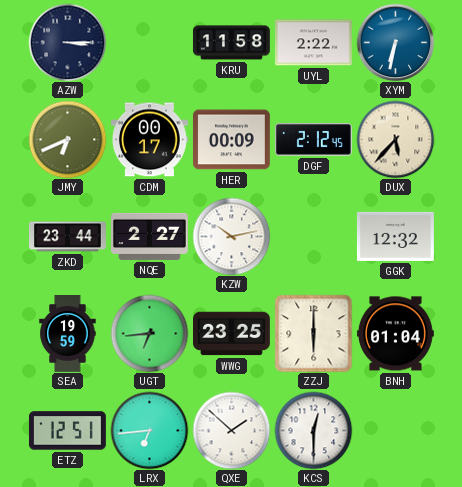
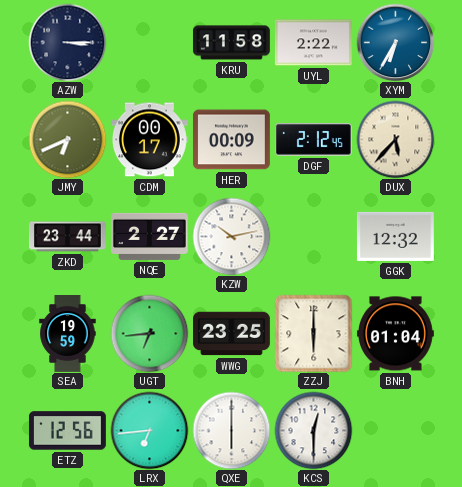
XYM: 6:32 -> 6:35 (395, 42)
ETZ: 12:51 -> 12:56 (67, 431)
QXE: 1:52 -> 6:00 (231, 430)
